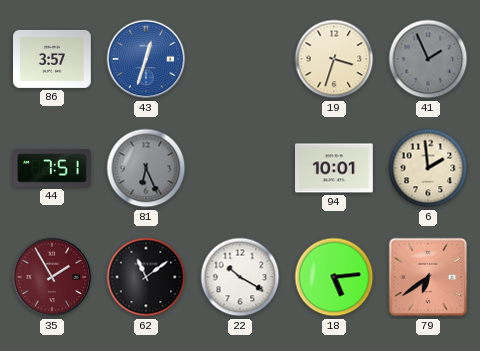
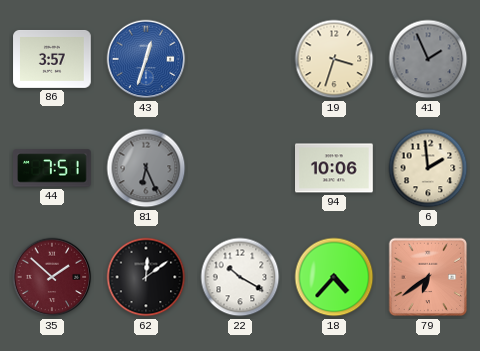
94: 10:01 -> 10:06 (334, 168)
35: 1:55 -> 1:52 (52, 277)
62: 11:09 -> 12:09 (146, 277)
18: 5:14 -> 4:37 (334, 277)
